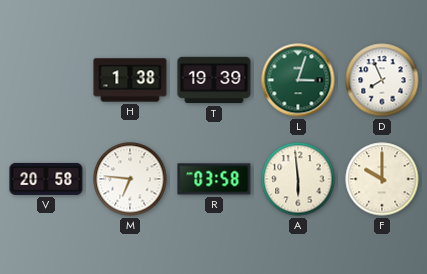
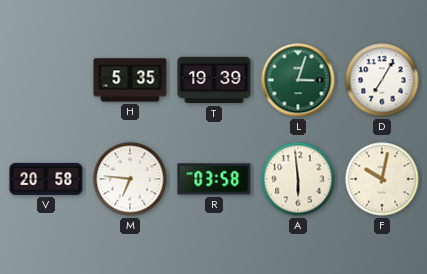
H: 1:38 -> 5:35 (130, 80)
D: 7:56 -> 7:05 (382, 80)
F: 10:00 -> 10:02 (382, 179)
